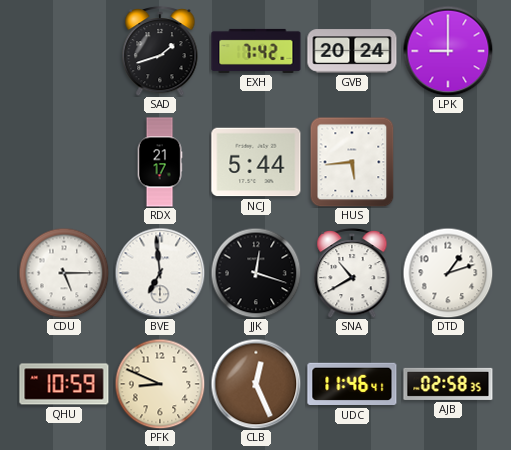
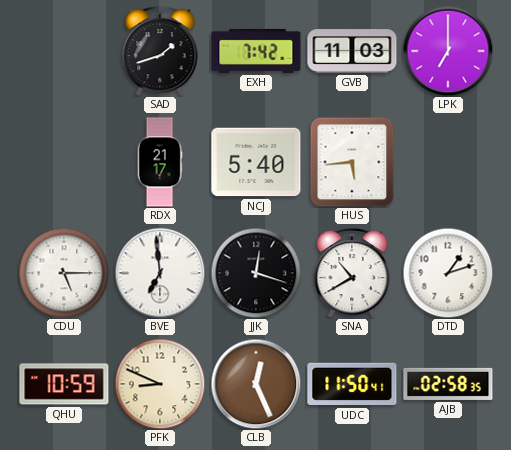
GVB: 20:24 -> 11:03 (352, 51)
LPK: 9:00 -> 7:00 (448, 51)
NCJ: 5:44 -> 5:40 (256, 162)
UDC: 11:46 -> 11:50 (352, 384)
